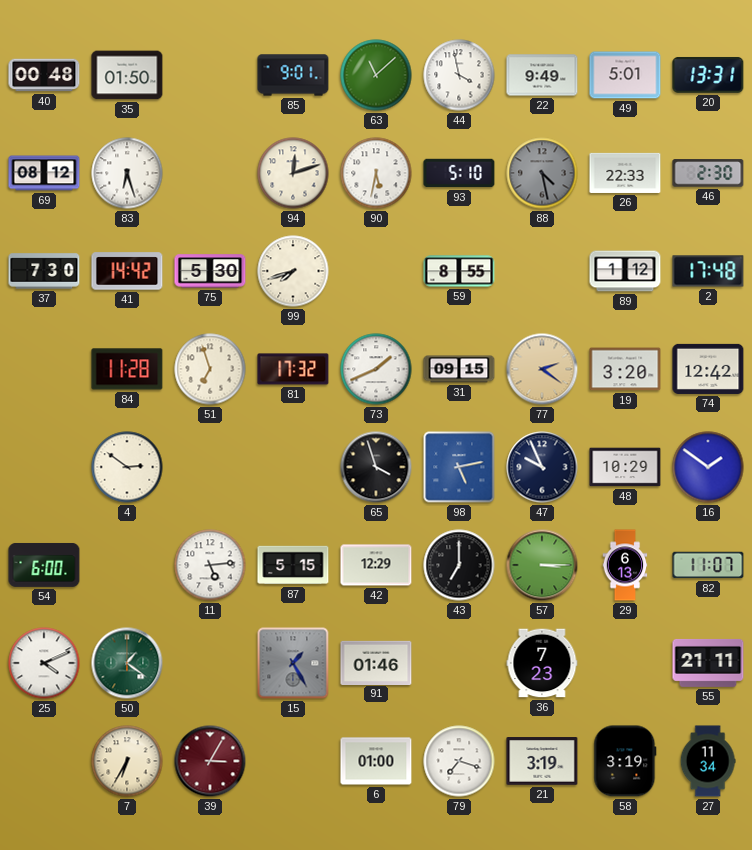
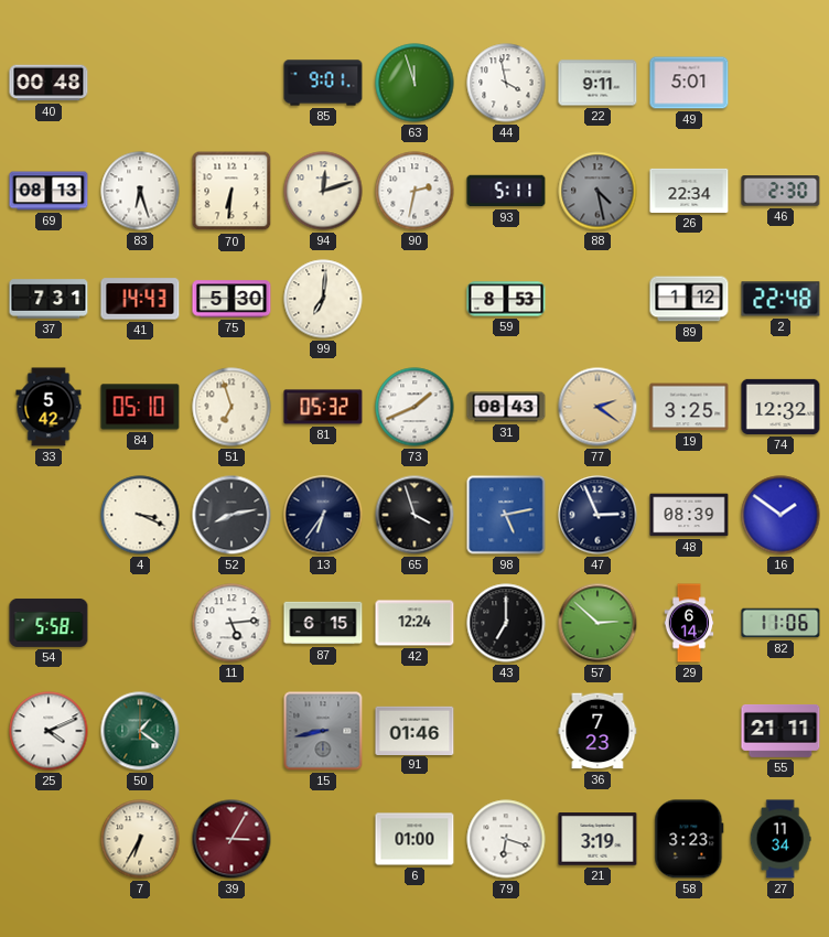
35: 01:50 -> none (127, 75)
63: 11:08 -> 11:57 (415, 83)
22: 9:49 -> 9:11 (597, 83)
20: 13:31 -> none (708, 75)
69: 08:12 -> 08:13 (49, 191)
70: none -> 6:31 (232, 191)
90: 5:32 -> 2:32 (415, 191)
93: 5:10 -> 5:11 (506, 191)
26: 22:33 -> 22:34 (689, 191)
37: 7:30 -> 7:31 (49, 299)
41: 14:42 -> 14:43 (140, 299)
99: 7:42 -> 7:01 (323, 299)
59: 8:55 -> 8:53 (506, 299)
2: 17:48 -> 22:48 (780, 299)
33: none -> 5:42 (49, 407)
84: 11:28 -> 05:10 (140, 407)
81: 17:32 -> 05:32 (323, 407)
31: 09:15 -> 08:43 (506, 407)
19: 3:20 -> 3:25 (689, 407)
74: 12:42 -> 12:32 (780, 407)
4: 2:51 -> 3:19 (140, 515)
52: none -> 8:13 (232, 515)
13: none -> 6:36 (323, 515)
47: 9:56 -> 2:56 (597, 515)
48: 10:29 -> 08:39 (689, 515)
54: 6:00 -> 5:58 (49, 623)
87: 5:15 -> 6:15 (323, 623)
42: 12:29 -> 12:24 (415, 623)
57: 3:15 -> 2:52 (597, 623)
29: 6:13 -> 6:14 (689, 623)
82: 11:07 -> 11:06 (780, 623)
15: 1:25 -> 8:43 (323, 731)
79: 7:18 -> 6:18 (506, 839)
58: 3:19 -> 3:23 (689, 839)
